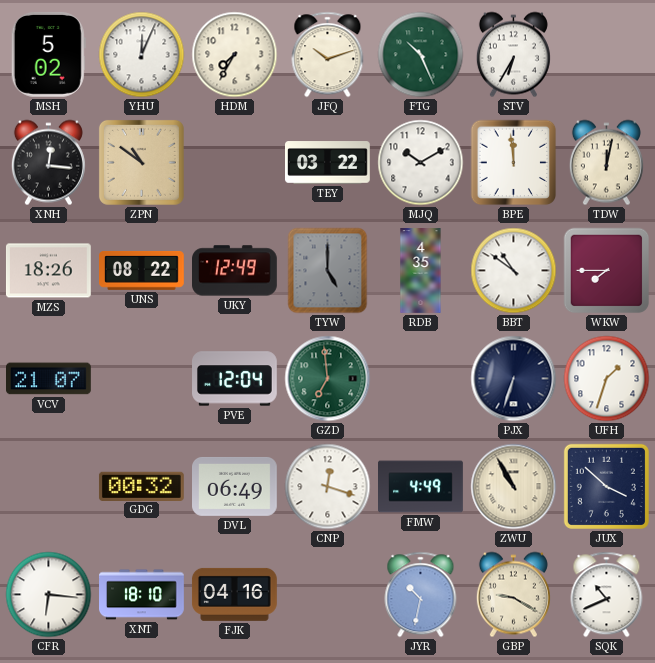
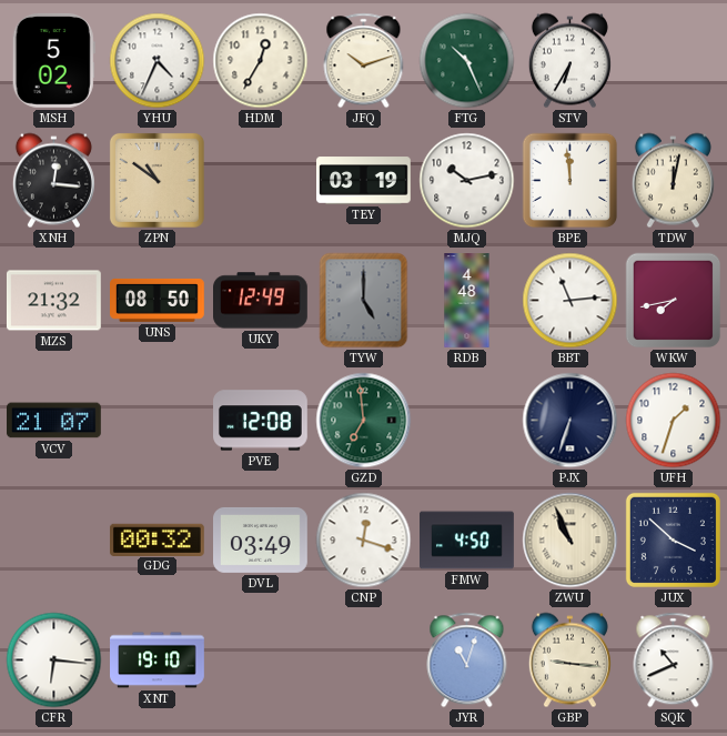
YHU: 12:04 -> 4:34 (158, 61)
HDM: 7:35 -> 12:35 (261, 61)
TEY: 03:22 -> 03:19 (364, 181)
MJQ: 10:10 -> 10:13 (467, 181)
MZS: 18:26 -> 21:32 (53, 301)
UNS: 08:22 -> 08:50 (158, 300)
RDB: 4:35 -> 4:48 (467, 301)
BBT: 10:51 -> 11:14 (571, 301)
WKW: 7:45 -> 7:43 (674, 301)
PVE: 12:04 -> 12:08 (261, 421)
DVL: 06:49 -> 03:49 (261, 540)
FMW: 4:49 -> 4:50 (467, 541)
ZWU: 10:55 -> 10:56 (571, 541)
XNT: 18:10 -> 19:10 (158, 661)
FJK: 04:16 -> none (234, 594)
JYR: 10:32 -> 11:03 (467, 661)
GBP: 9:20 -> 9:16 (569, 661)
